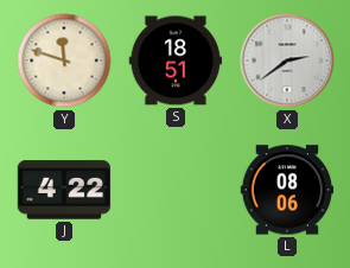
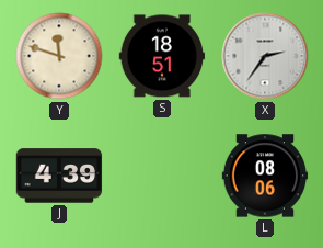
X: 2:39 -> 2:36 (265, 56)
J: 4:22 -> 4:39 (59, 176)
